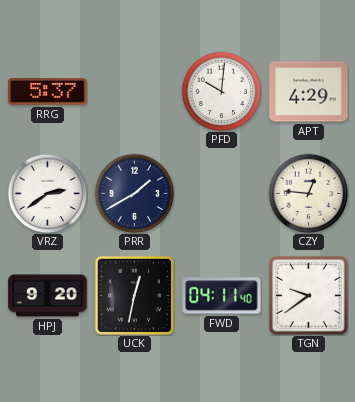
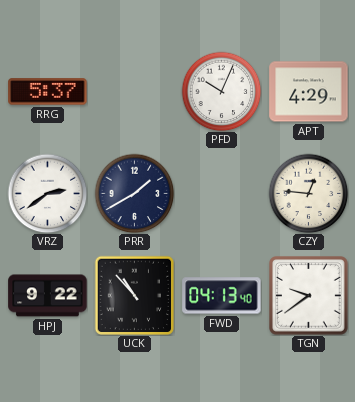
PFD: 10:01 -> 10:04 (221, 91)
HPJ: 9:20 -> 9:22 (48, 296)
UCK: 12:32 -> 10:53 (134, 295)
FWD: 04:11 -> 04:13 (222, 296)
